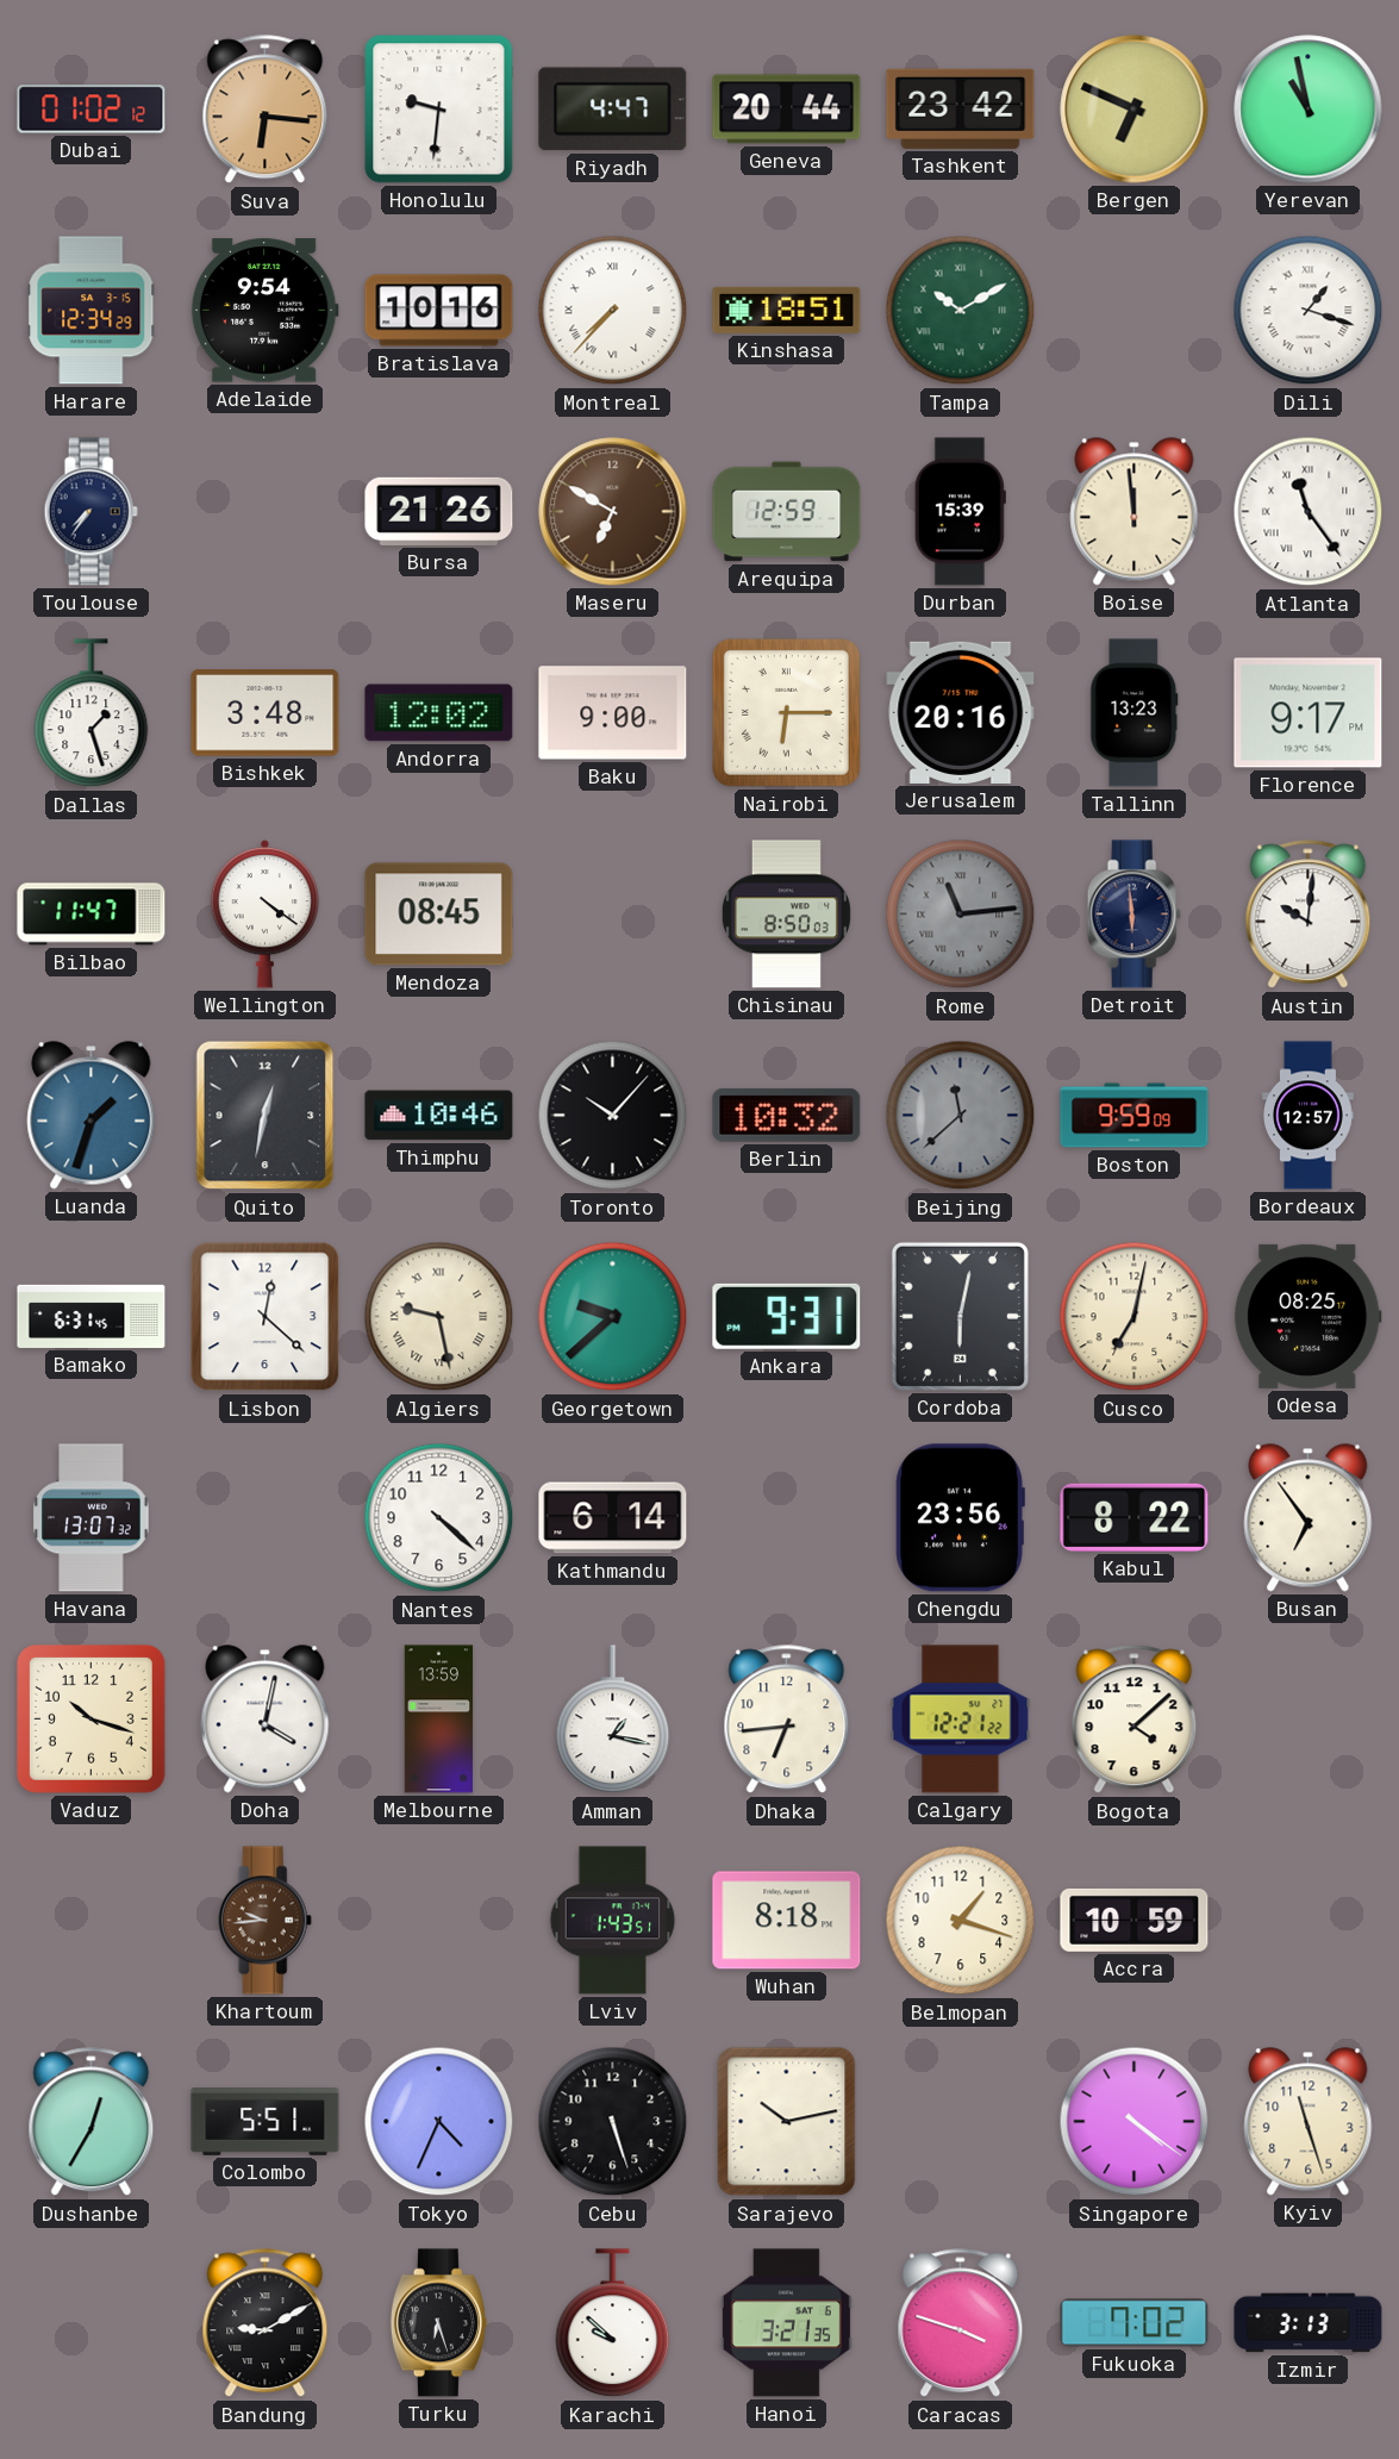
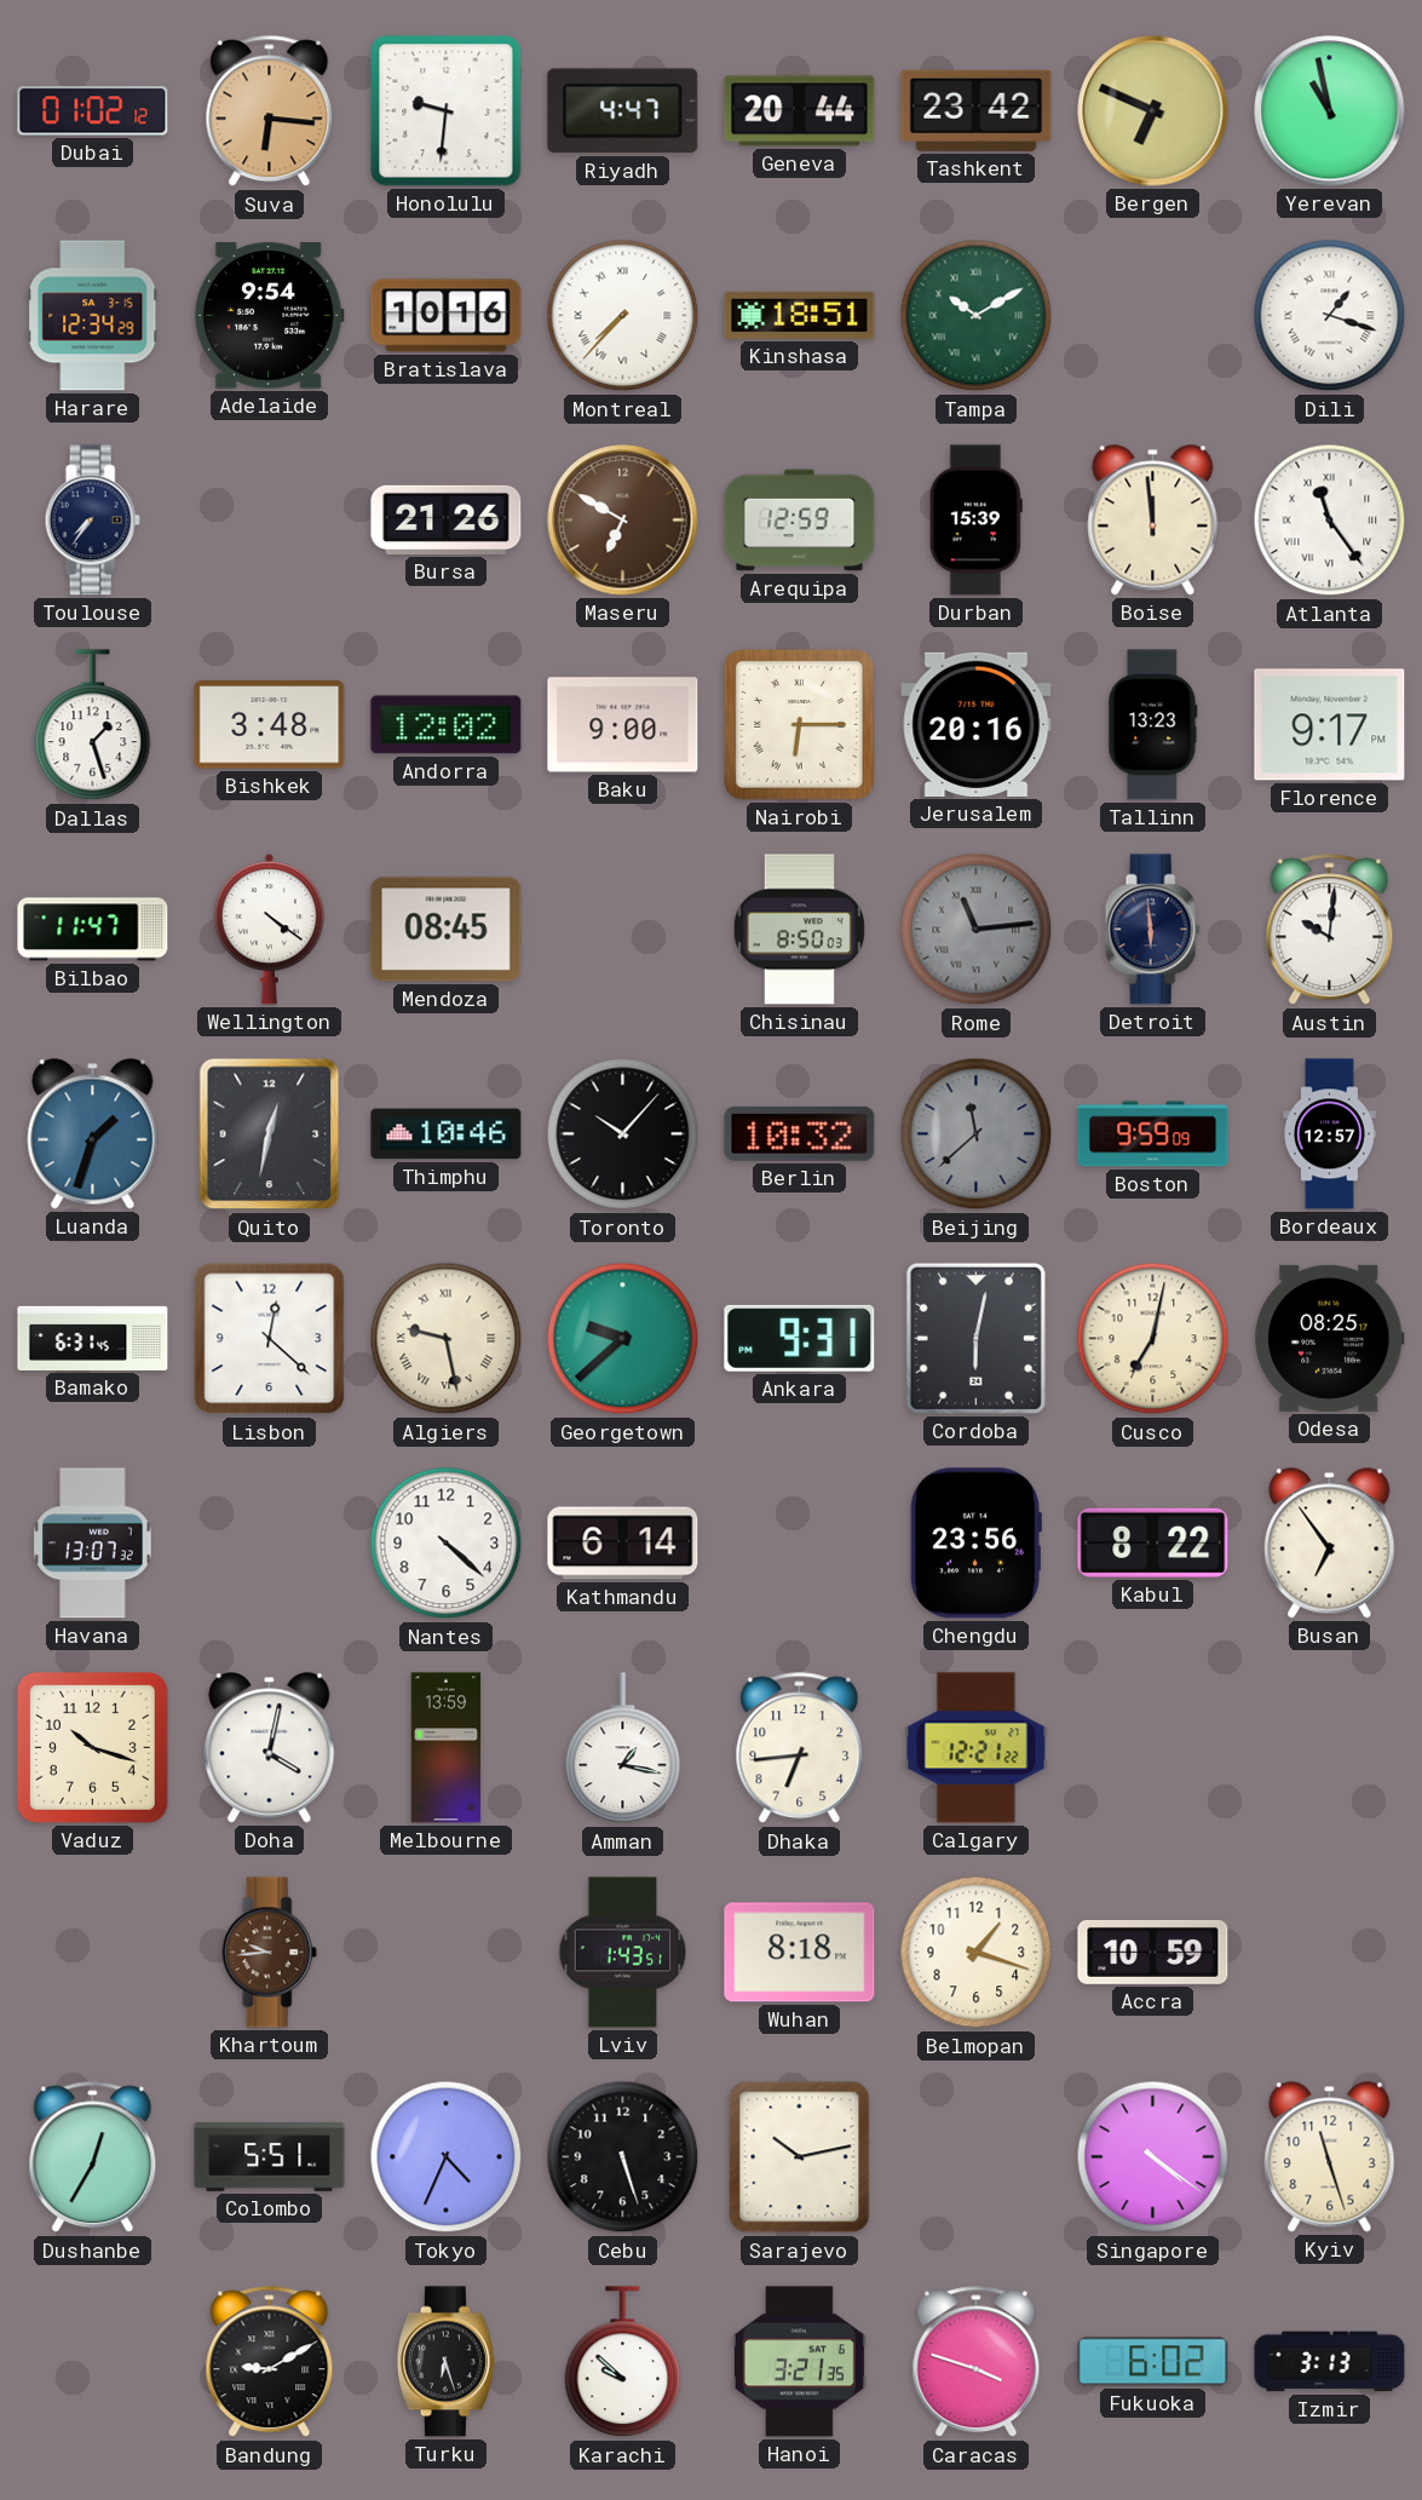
Bogota: 4:08 -> none (1135, 1720)
Fukuoka: 7:02 -> 6:02 (1153, 2362)
